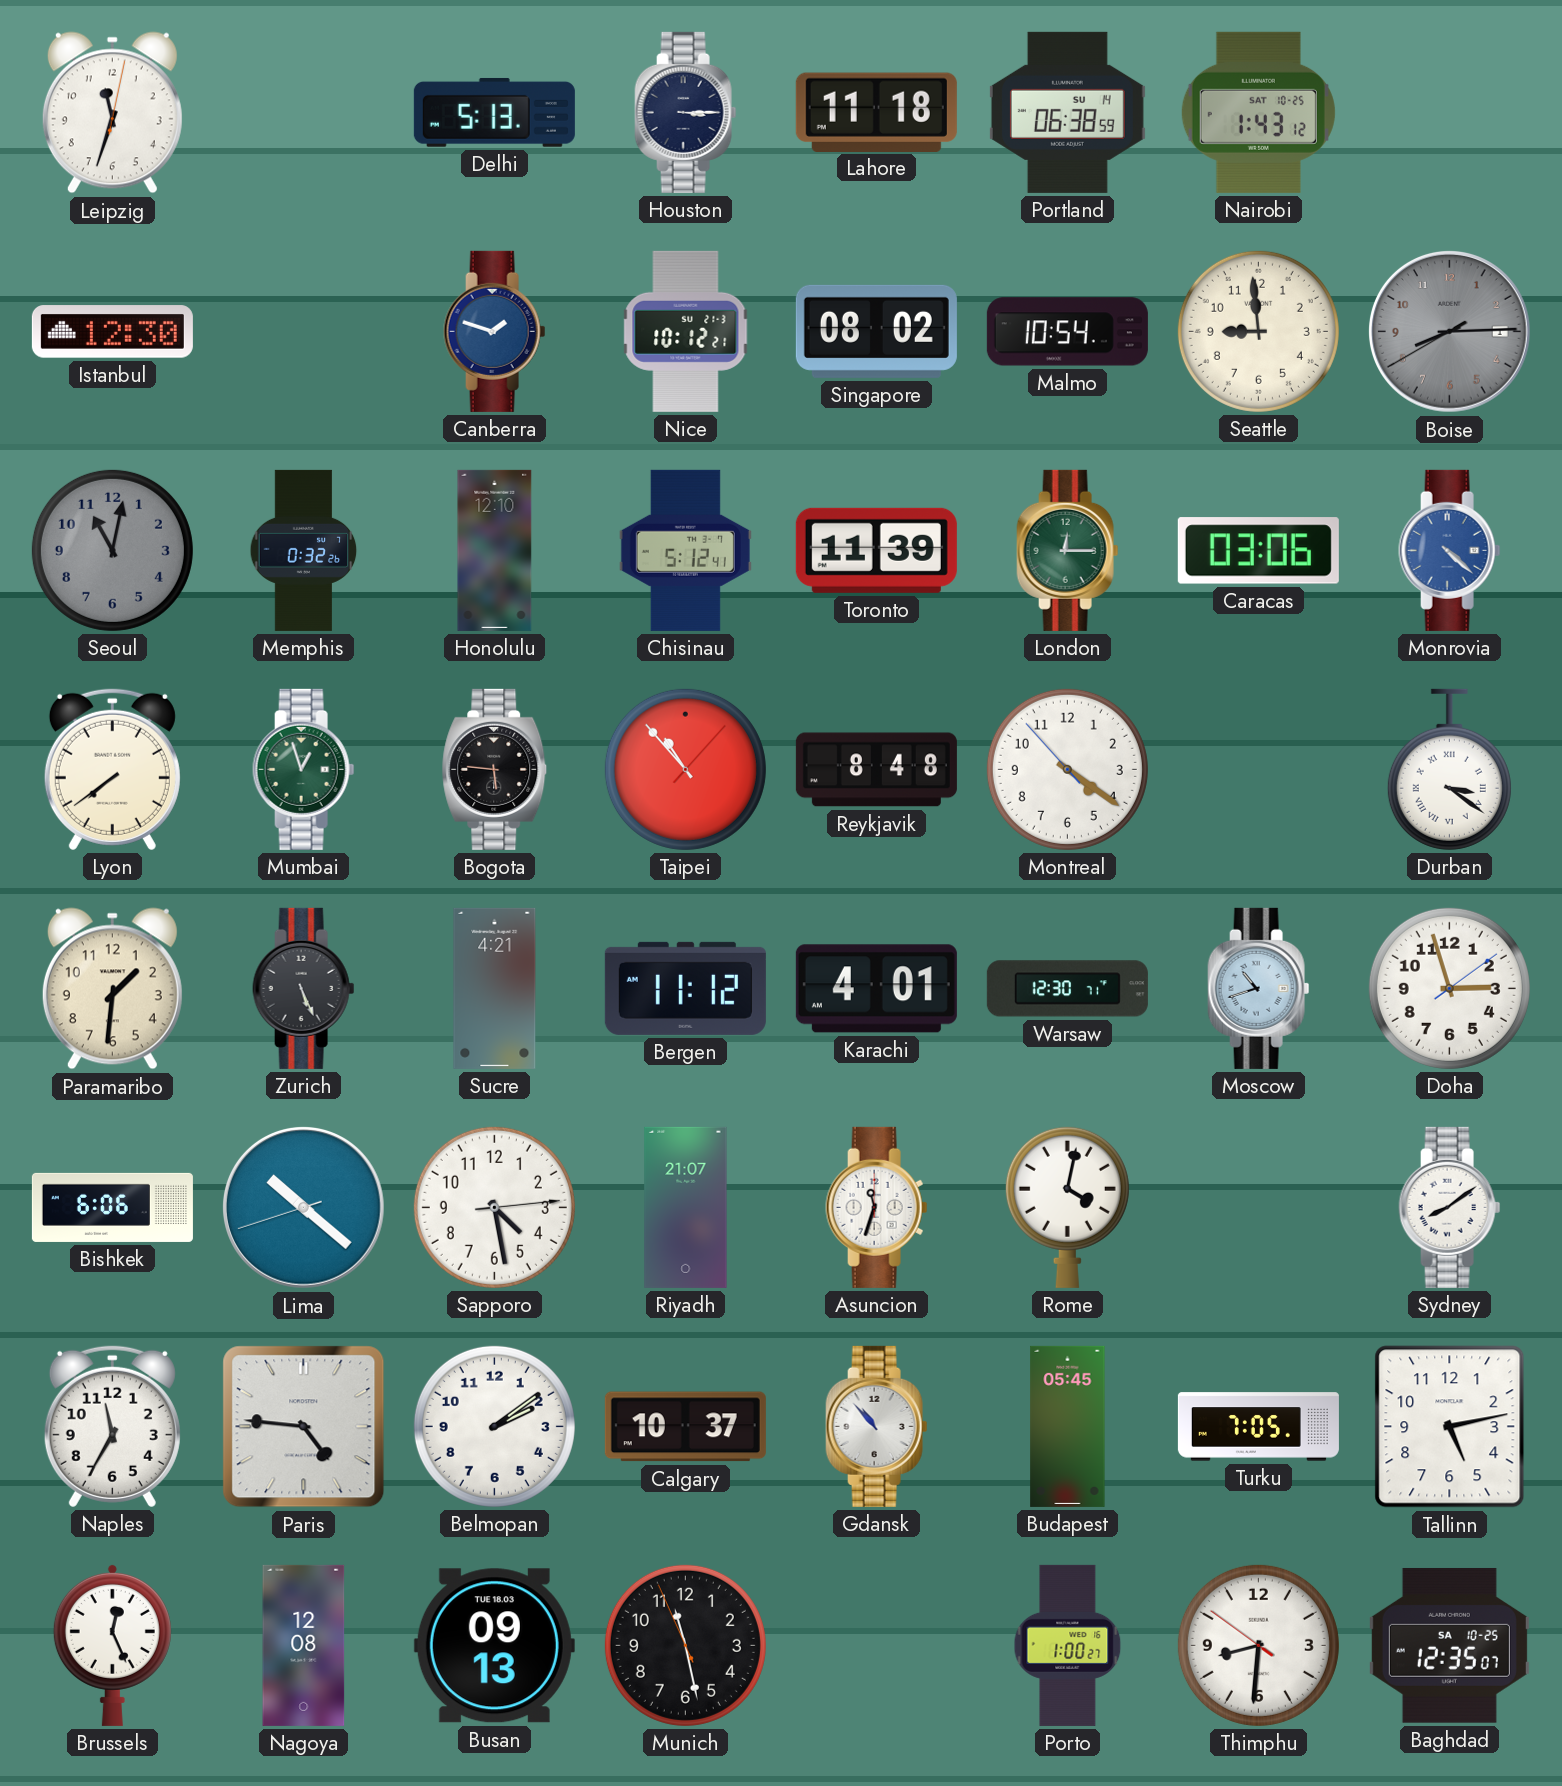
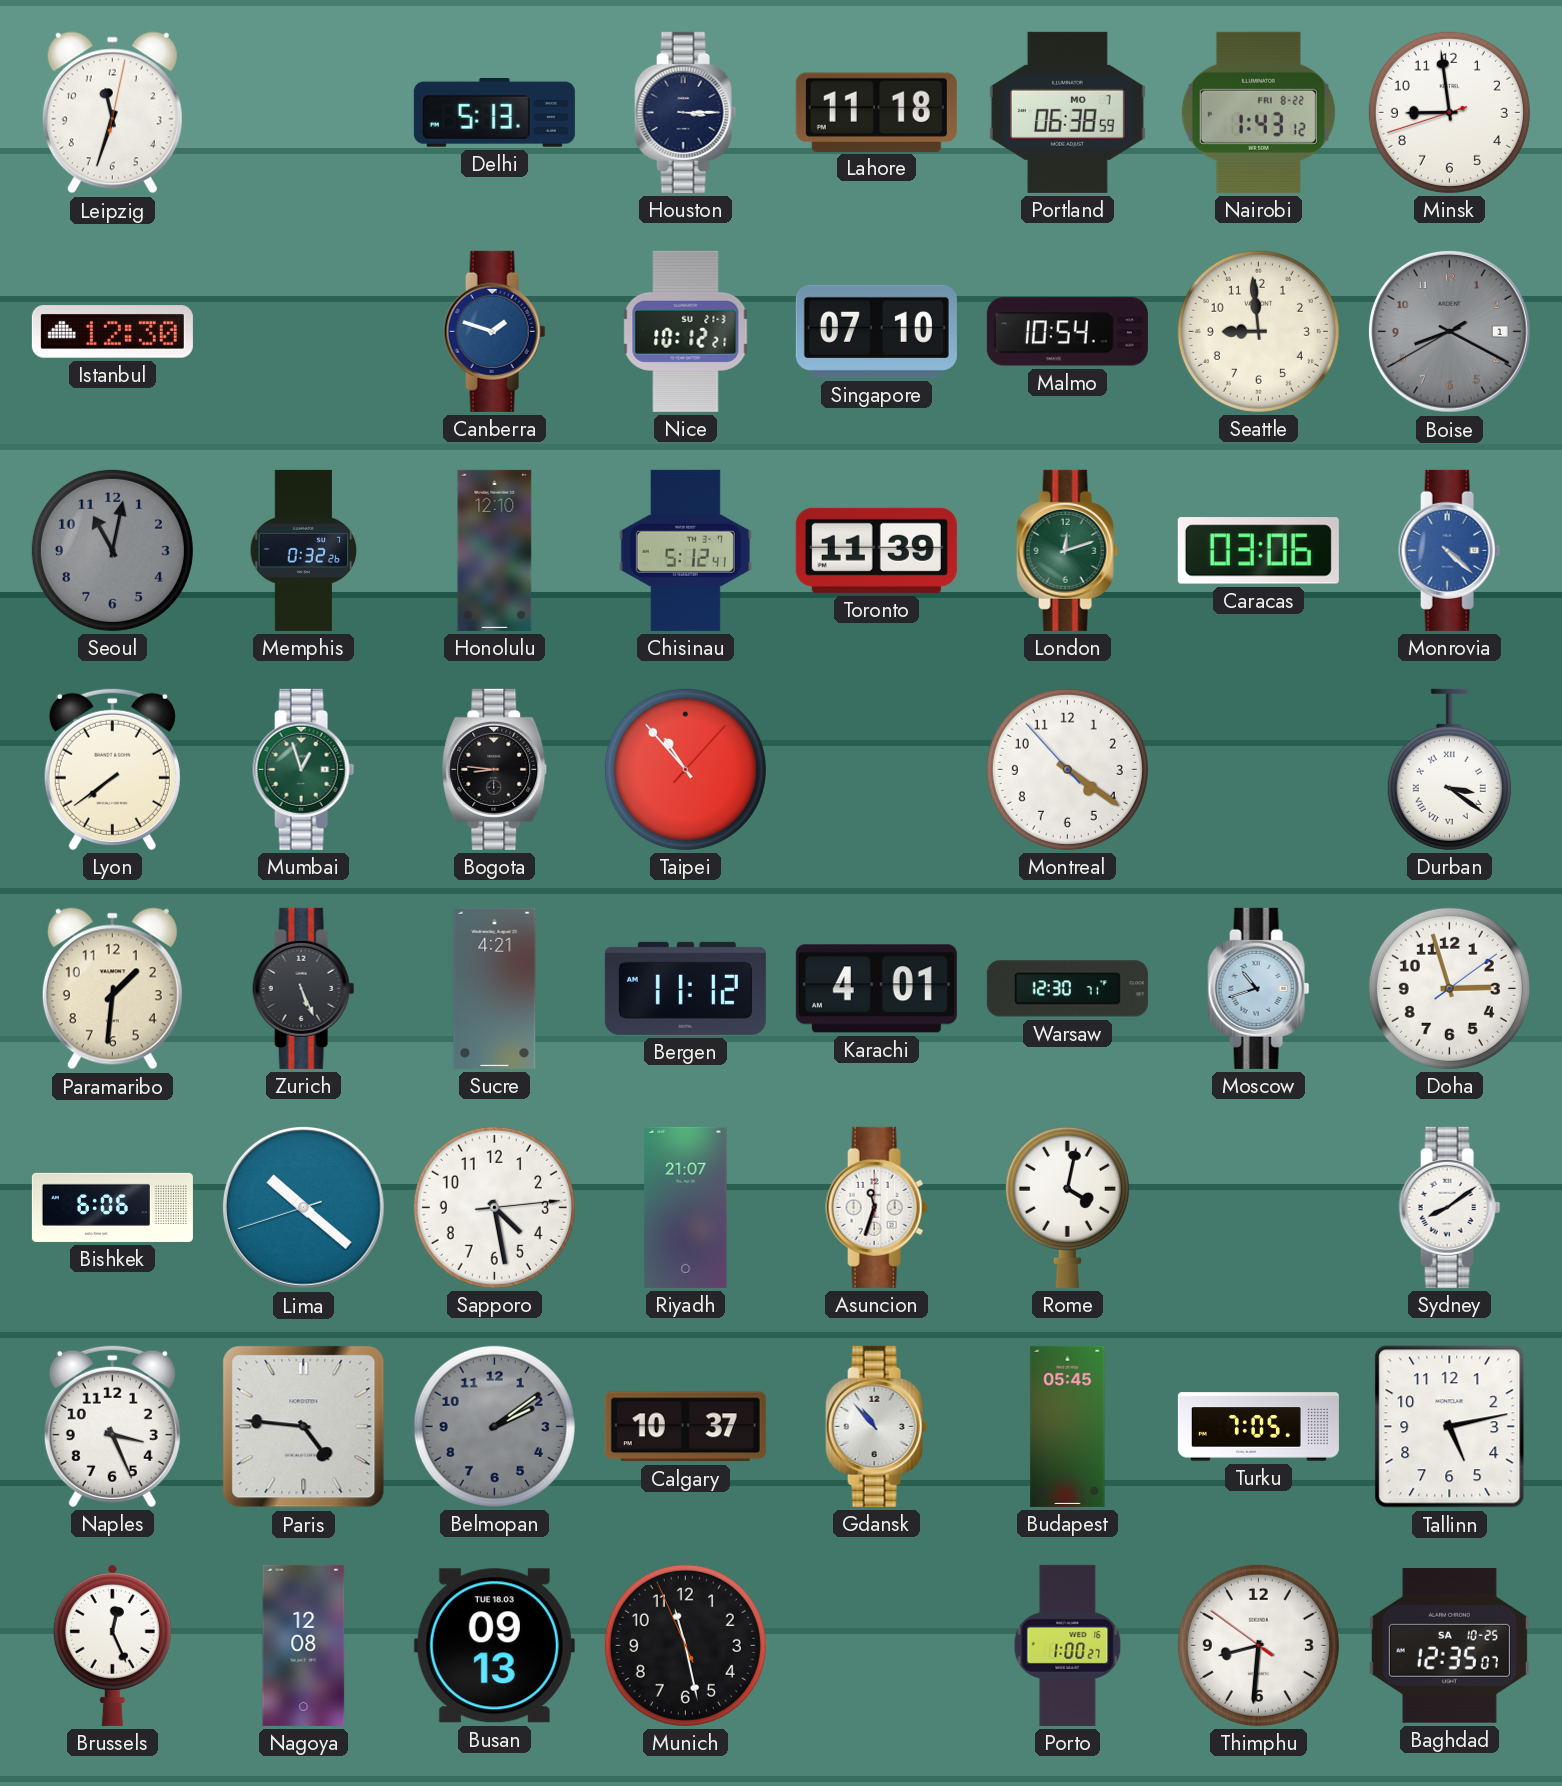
Portland date: SU 14 -> MO 7 (1067, 112)
Nairobi date: SAT 10-25 -> FRI 8-22 (1258, 112)
Minsk: none -> 8:58 (1449, 112)
Singapore: 08:02 -> 07:10 (876, 331)
Boise: 8:14 -> 8:19 (1449, 331)
London: 12:15 -> 12:12 (1068, 550)
Bogota: 5:46 -> 8:46 (495, 769)
Reykjavik: 8:48 -> none (876, 770)
Naples: 11:35 -> 3:26 (112, 1426)
Belmopan dial: white -> grey (494, 1426)
